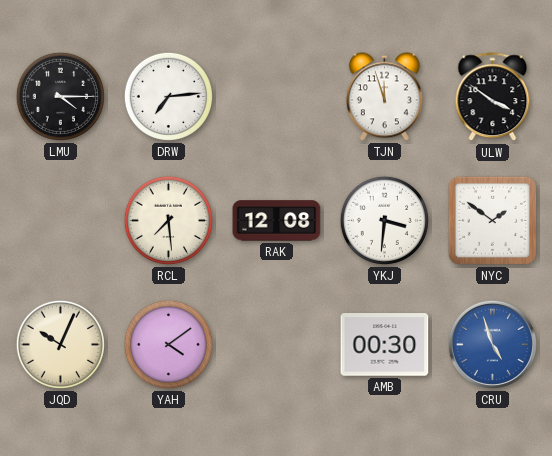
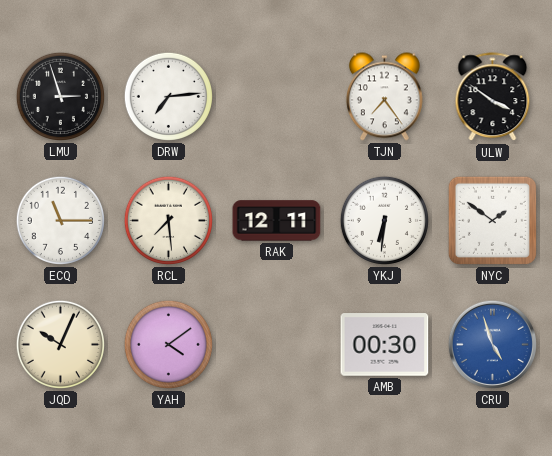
LMU: 4:15 -> 2:57 (60, 96)
TJN: 11:57 -> 7:24 (384, 97)
ECQ: none -> 11:15 (60, 220)
RAK: 12:08 -> 12:11 (277, 221)
YKJ: 3:31 -> 6:31 (384, 220)
